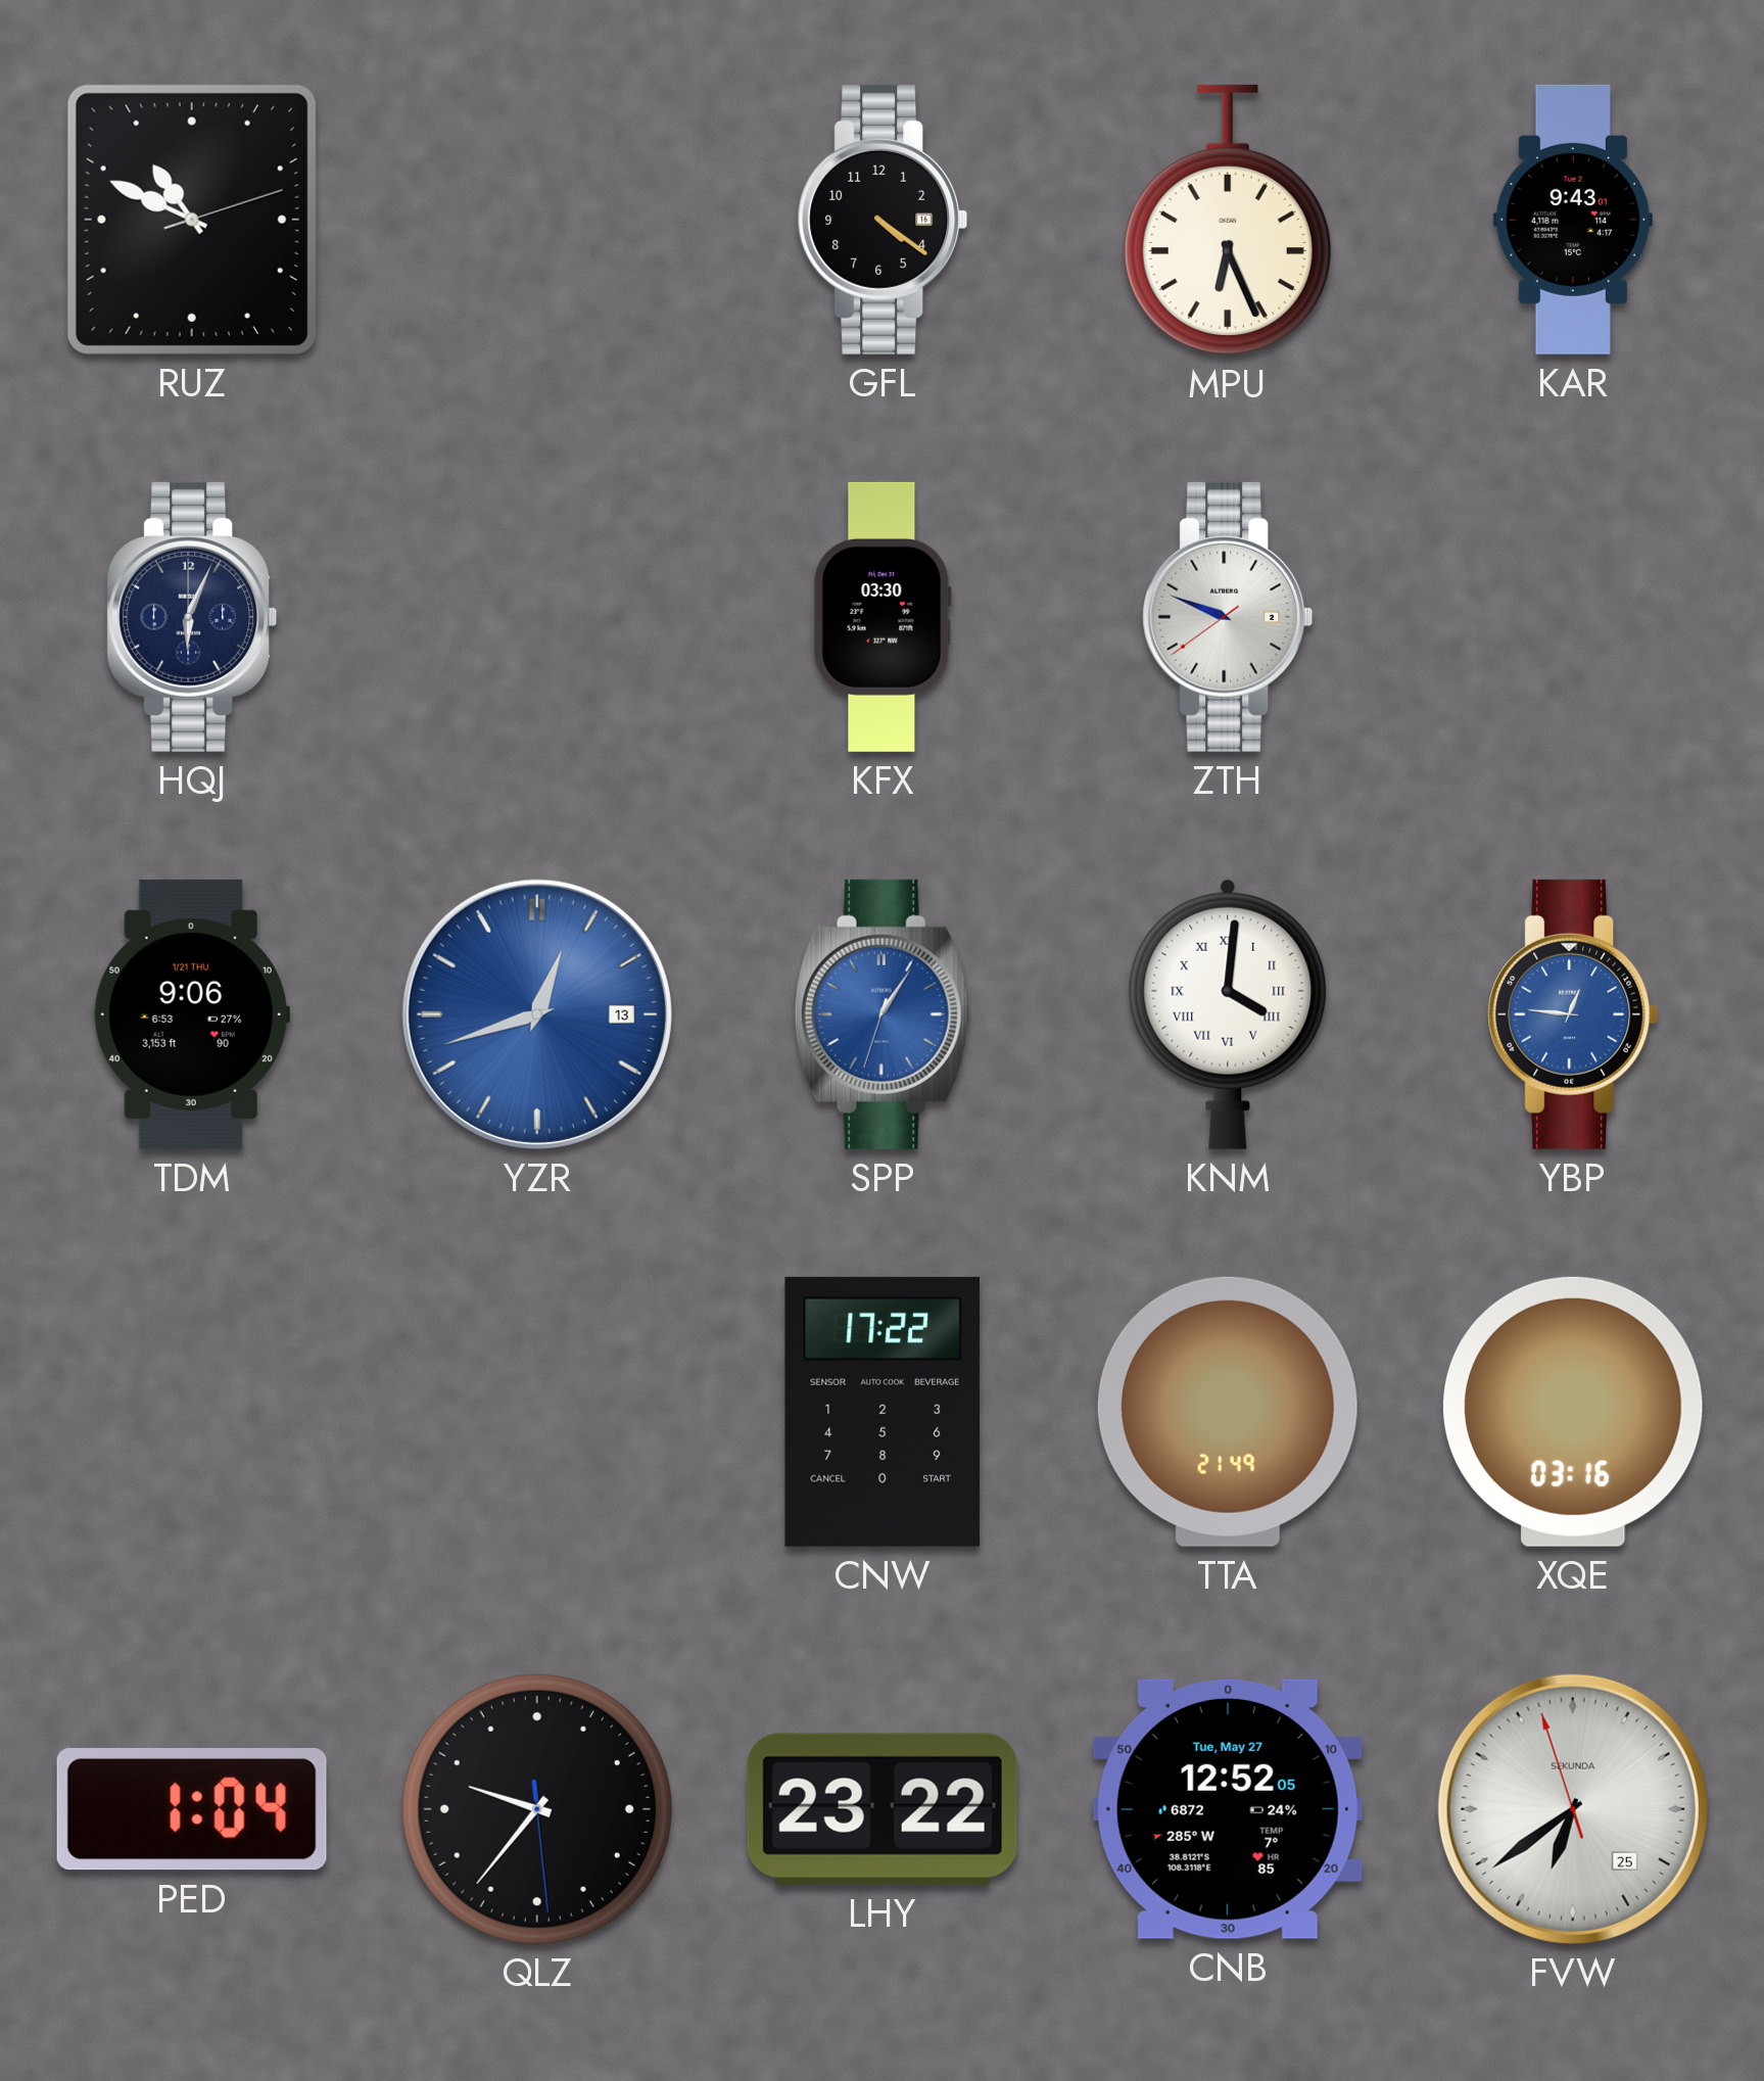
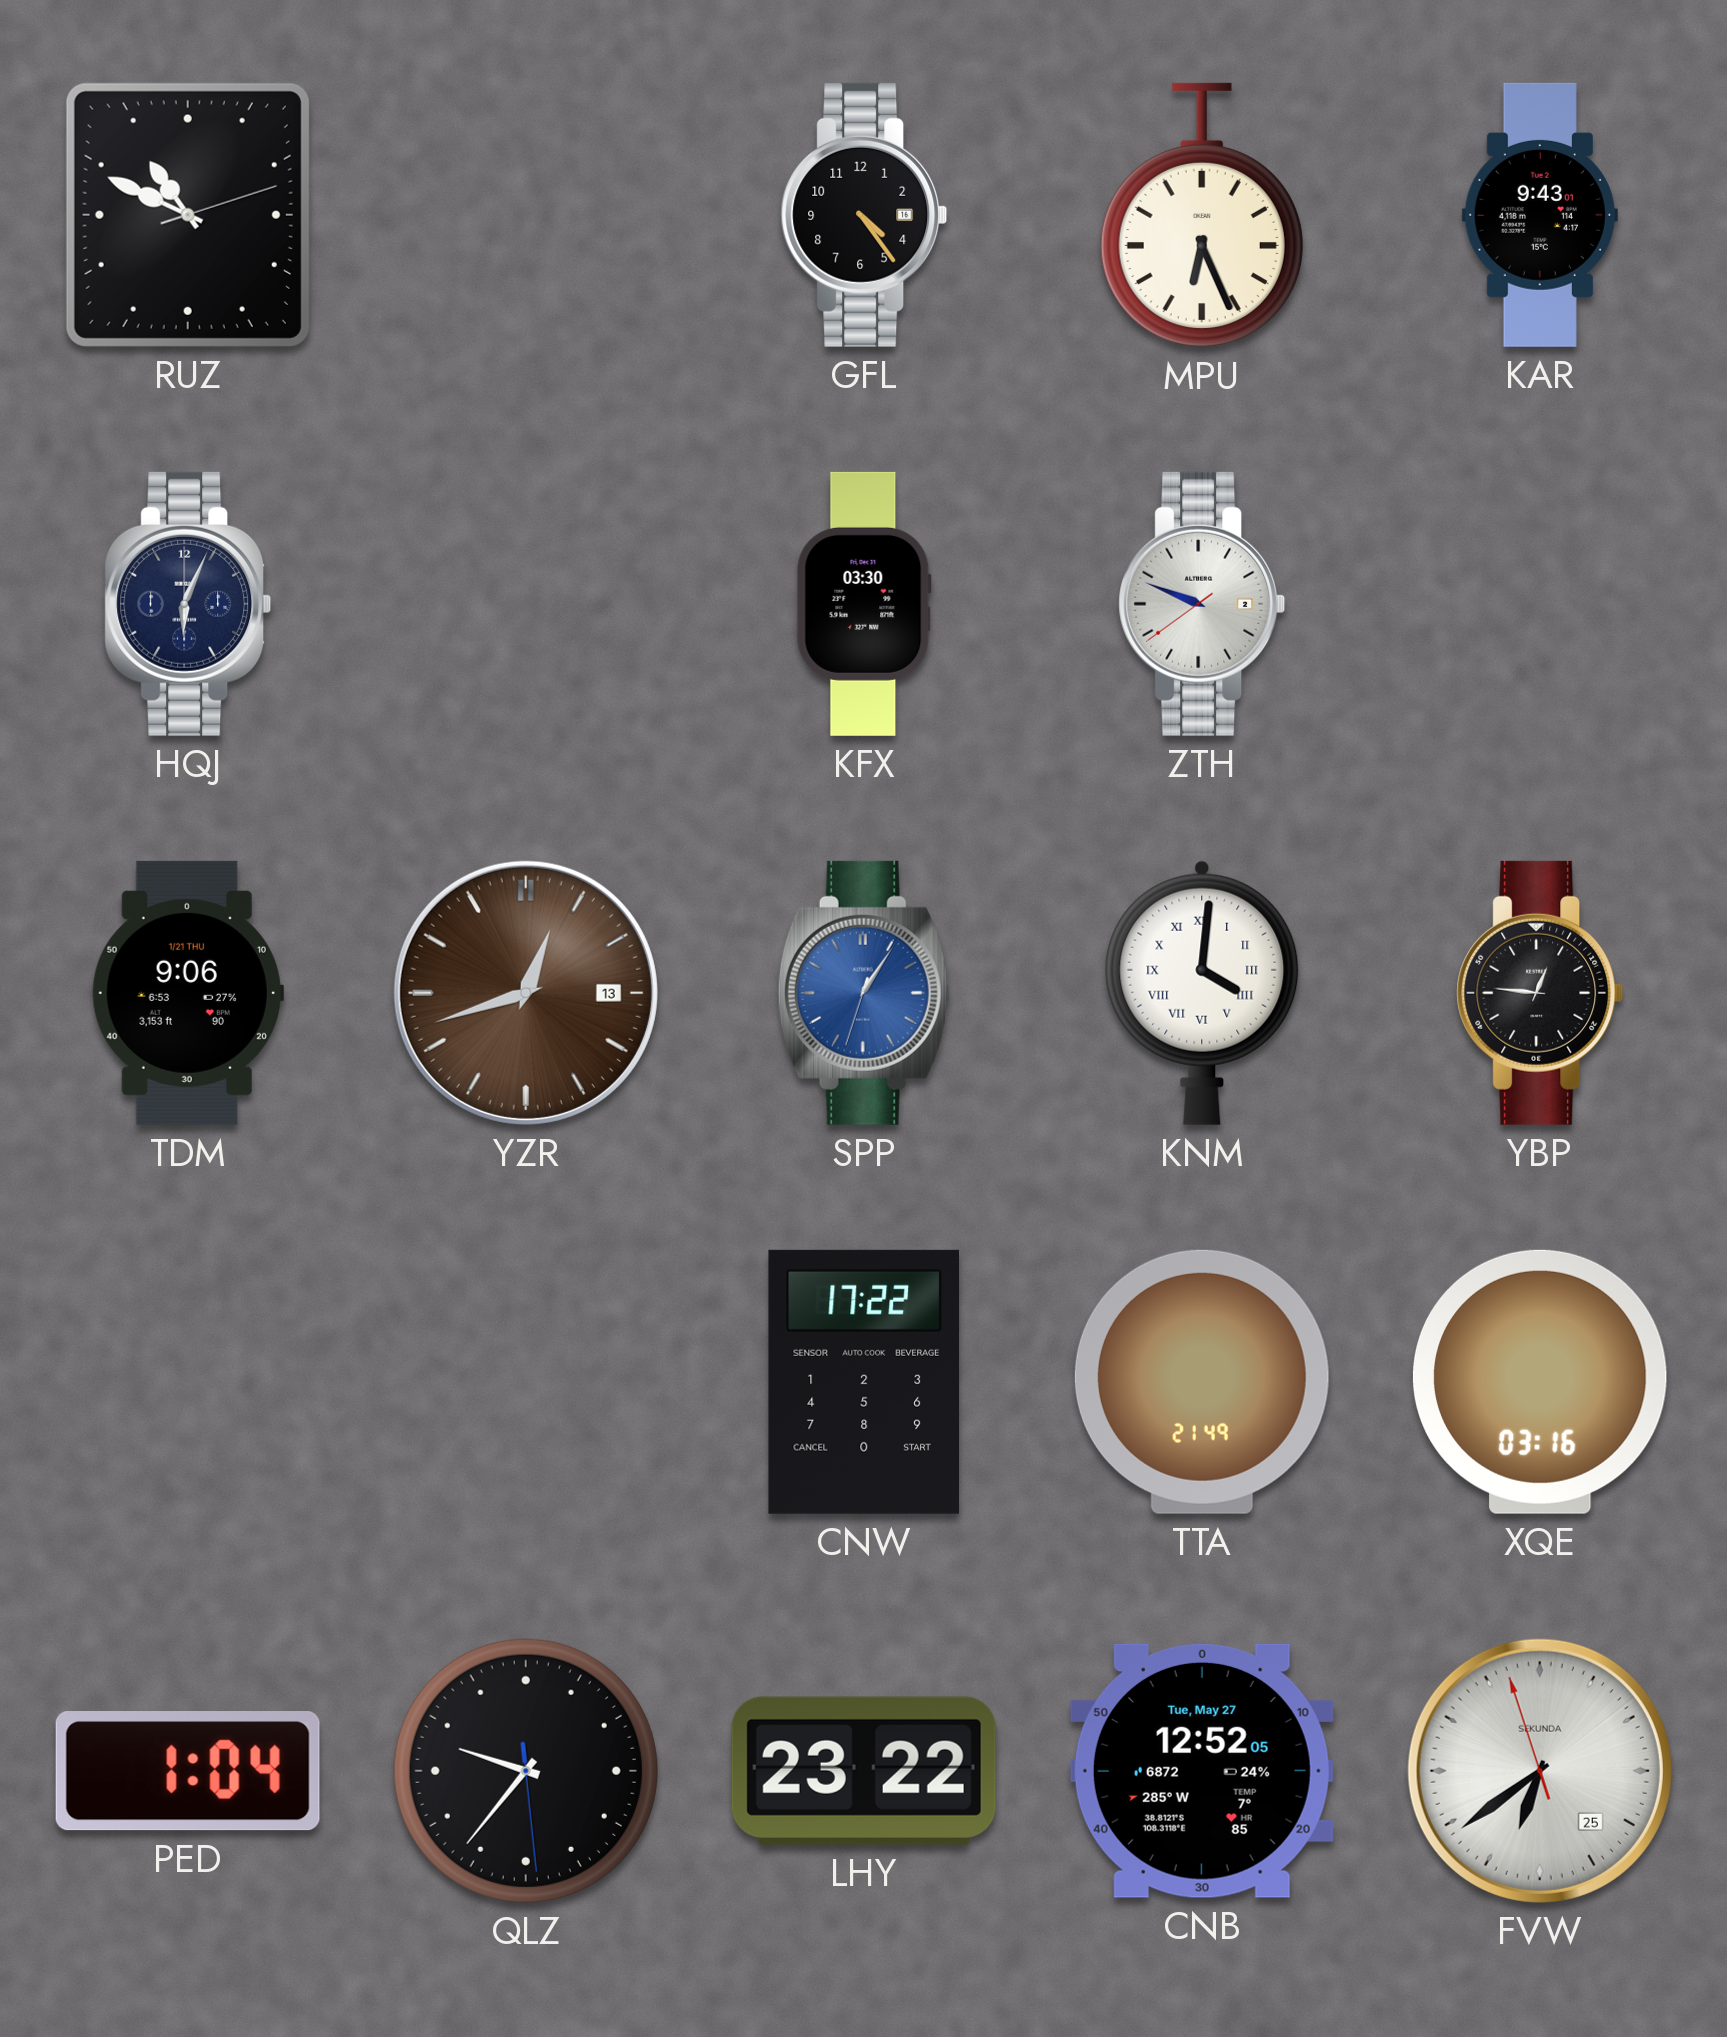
GFL: 4:21 -> 4:24 (864, 215)
YZR dial: blue -> brown (526, 993)
YBP dial: blue -> black (1540, 993)
